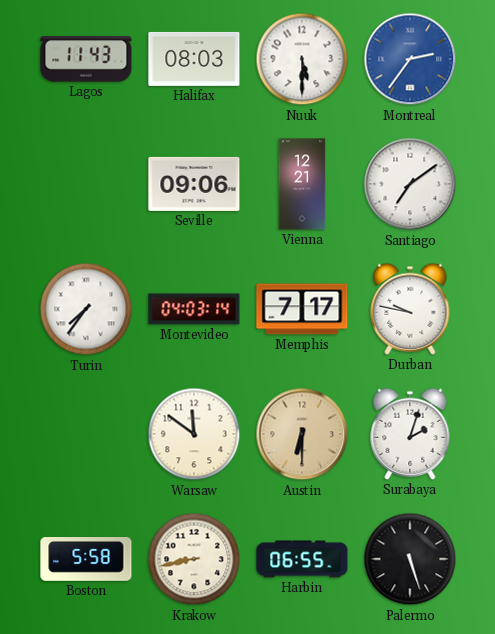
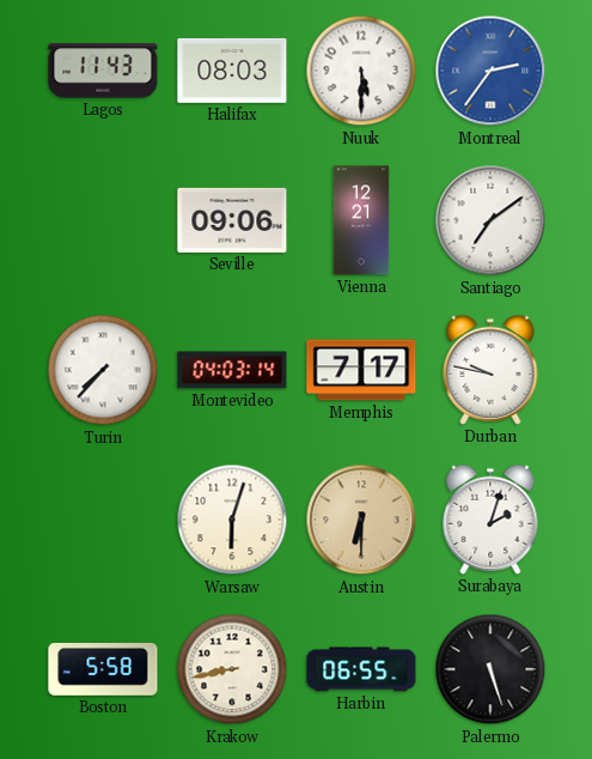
Turin: 7:36 -> 7:37 (103, 370)
Warsaw: 11:51 -> 6:03 (232, 520)
